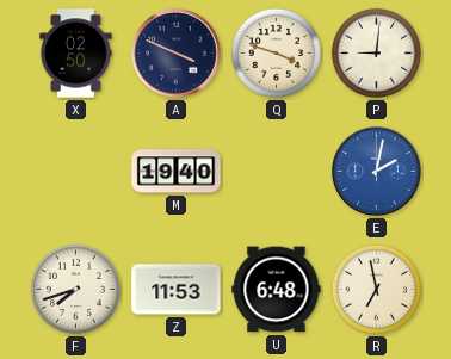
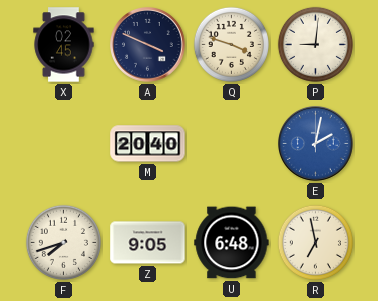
X: 02:50 -> 02:45 (64, 45)
M: 19:40 -> 20:40 (148, 144)
Z: 11:53 -> 9:05 (148, 243)
